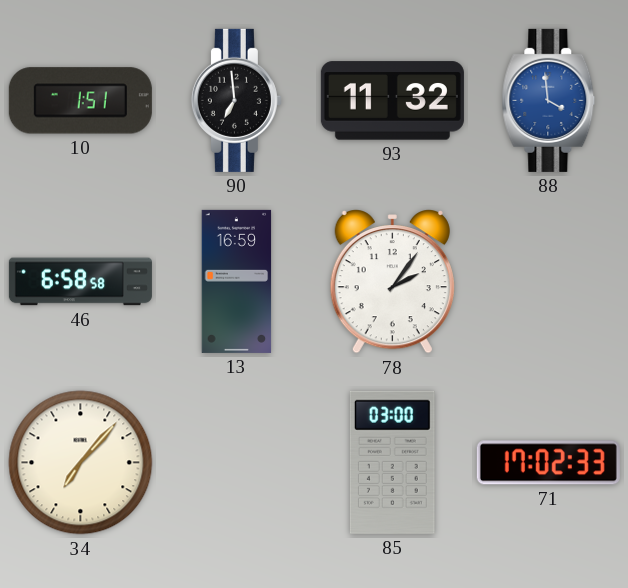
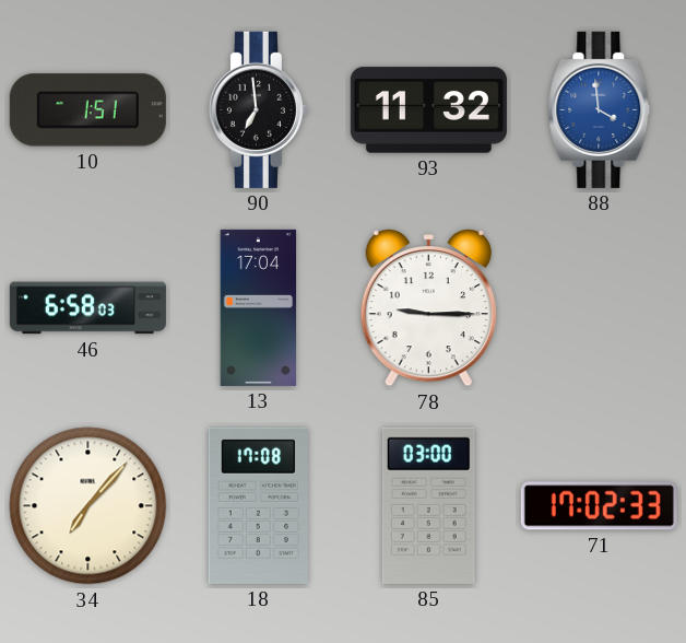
46: 6:58:58 -> 6:58:03 (87, 308)
13: 16:59 -> 17:04 (259, 307)
78: 2:06 -> 9:15 (428, 308)
18: none -> 17:08 (258, 505)
